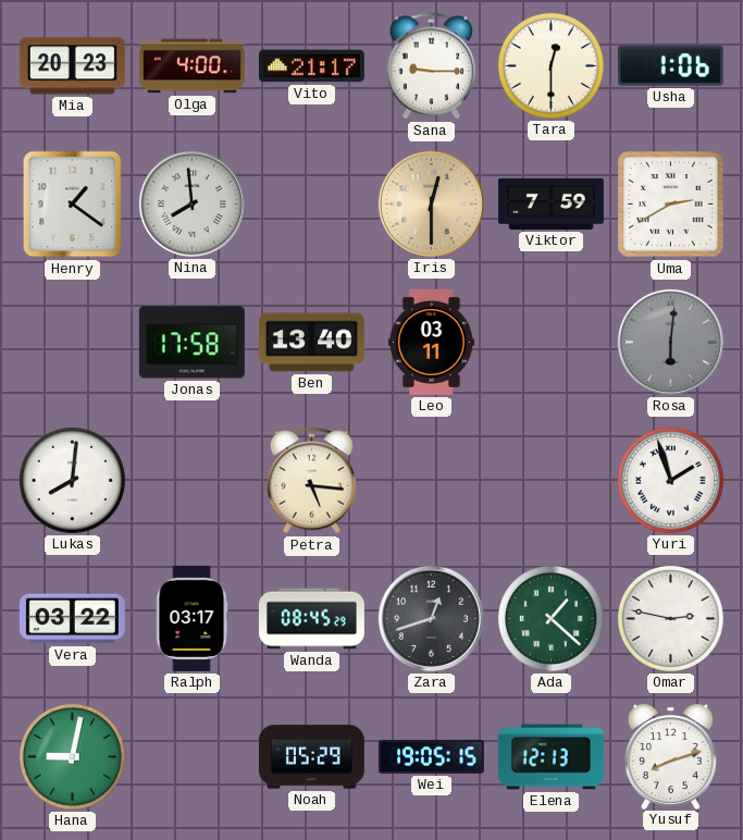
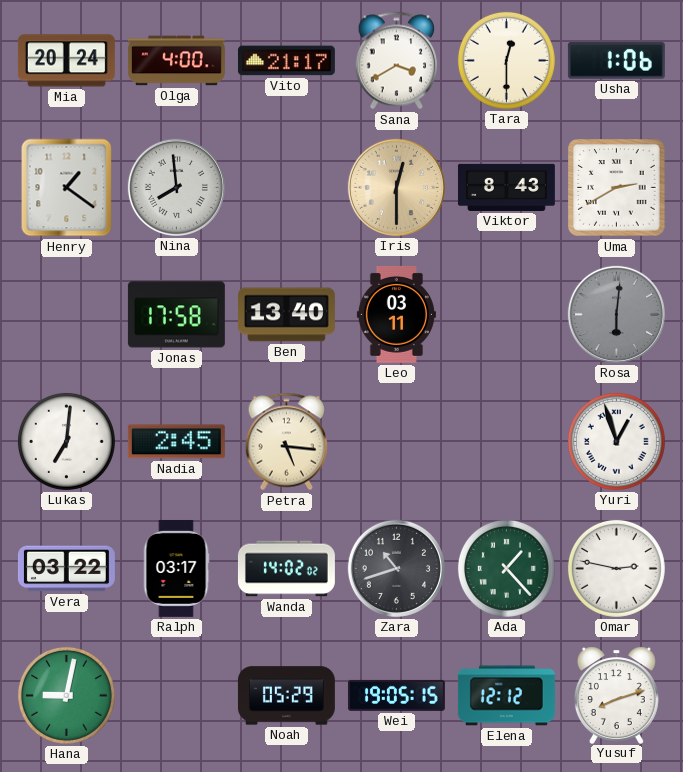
Mia: 20:23 -> 20:24 (66, 61)
Sana: 9:15 -> 3:40 (397, 61)
Viktor: 7:59 -> 8:43 (506, 187)
Lukas: 8:01 -> 7:01 (66, 441)
Nadia: none -> 2:45 (176, 442)
Yuri: 1:57 -> 12:57 (616, 441)
Wanda: 08:45 -> 14:02 (286, 569)
Zara: 12:42 -> 10:42 (396, 568)
Ada: 1:22 -> 1:23 (506, 568)
Elena: 12:13 -> 12:12 (506, 696)
